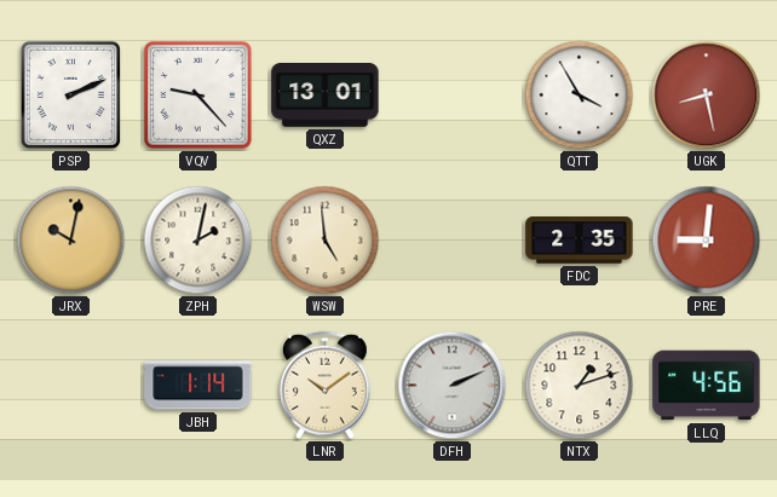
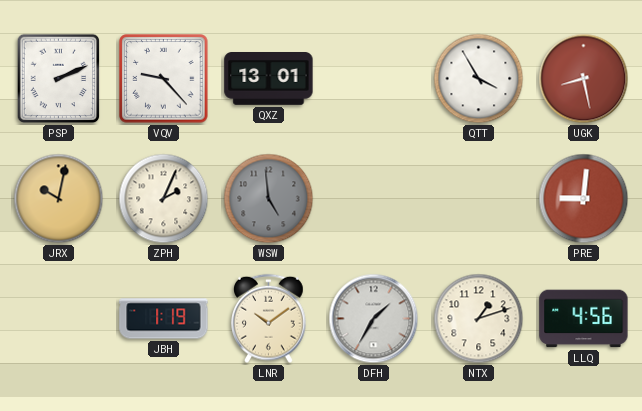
ZPH: 2:02 -> 2:04 (164, 199)
WSW dial: cream -> grey (269, 199)
FDC: 2:35 -> none (580, 241)
JBH: 1:14 -> 1:19 (164, 319)
DFH: 2:11 -> 1:35 (374, 319)
